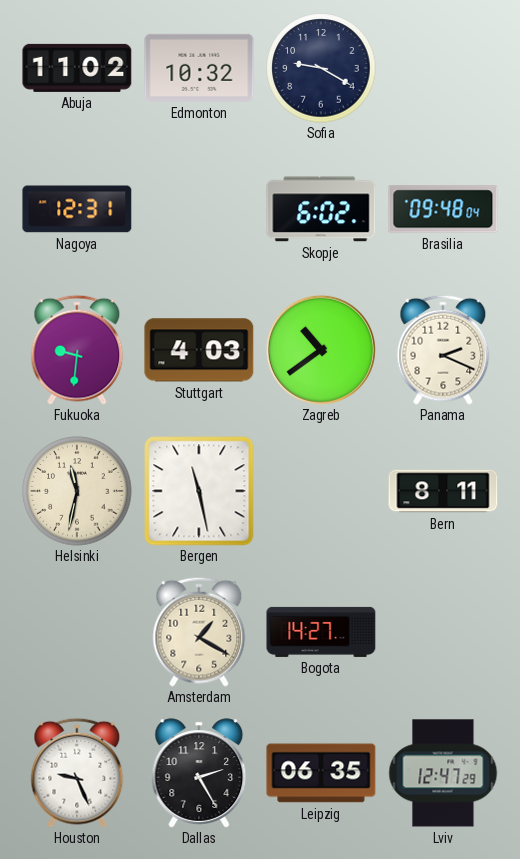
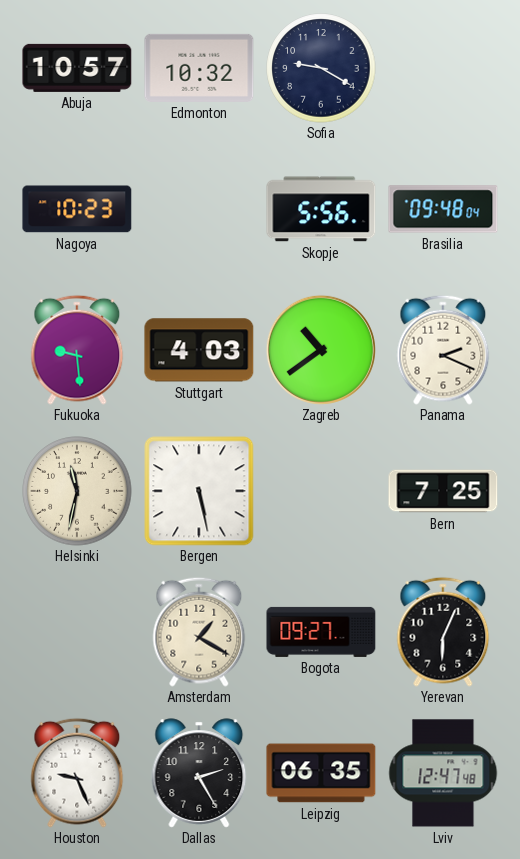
Abuja: 11:02 -> 10:57 (77, 68)
Nagoya: 12:31 -> 10:23 (77, 209)
Skopje: 6:02 -> 5:56 (321, 209)
Fukuoka: 9:31 -> 9:29 (77, 350)
Bergen: 11:28 -> 5:28 (199, 491)
Bern: 8:11 -> 7:25 (443, 491)
Bogota: 14:27 -> 09:27 (321, 632)
Yerevan: none -> 6:04 (443, 632)
Lviv: 12:47:29 -> 12:47:48 (443, 773)
